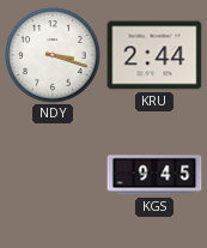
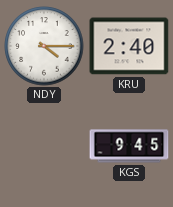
NDY: 3:18 -> 4:15 (44, 46)
KRU: 2:44 -> 2:40 (129, 46)
